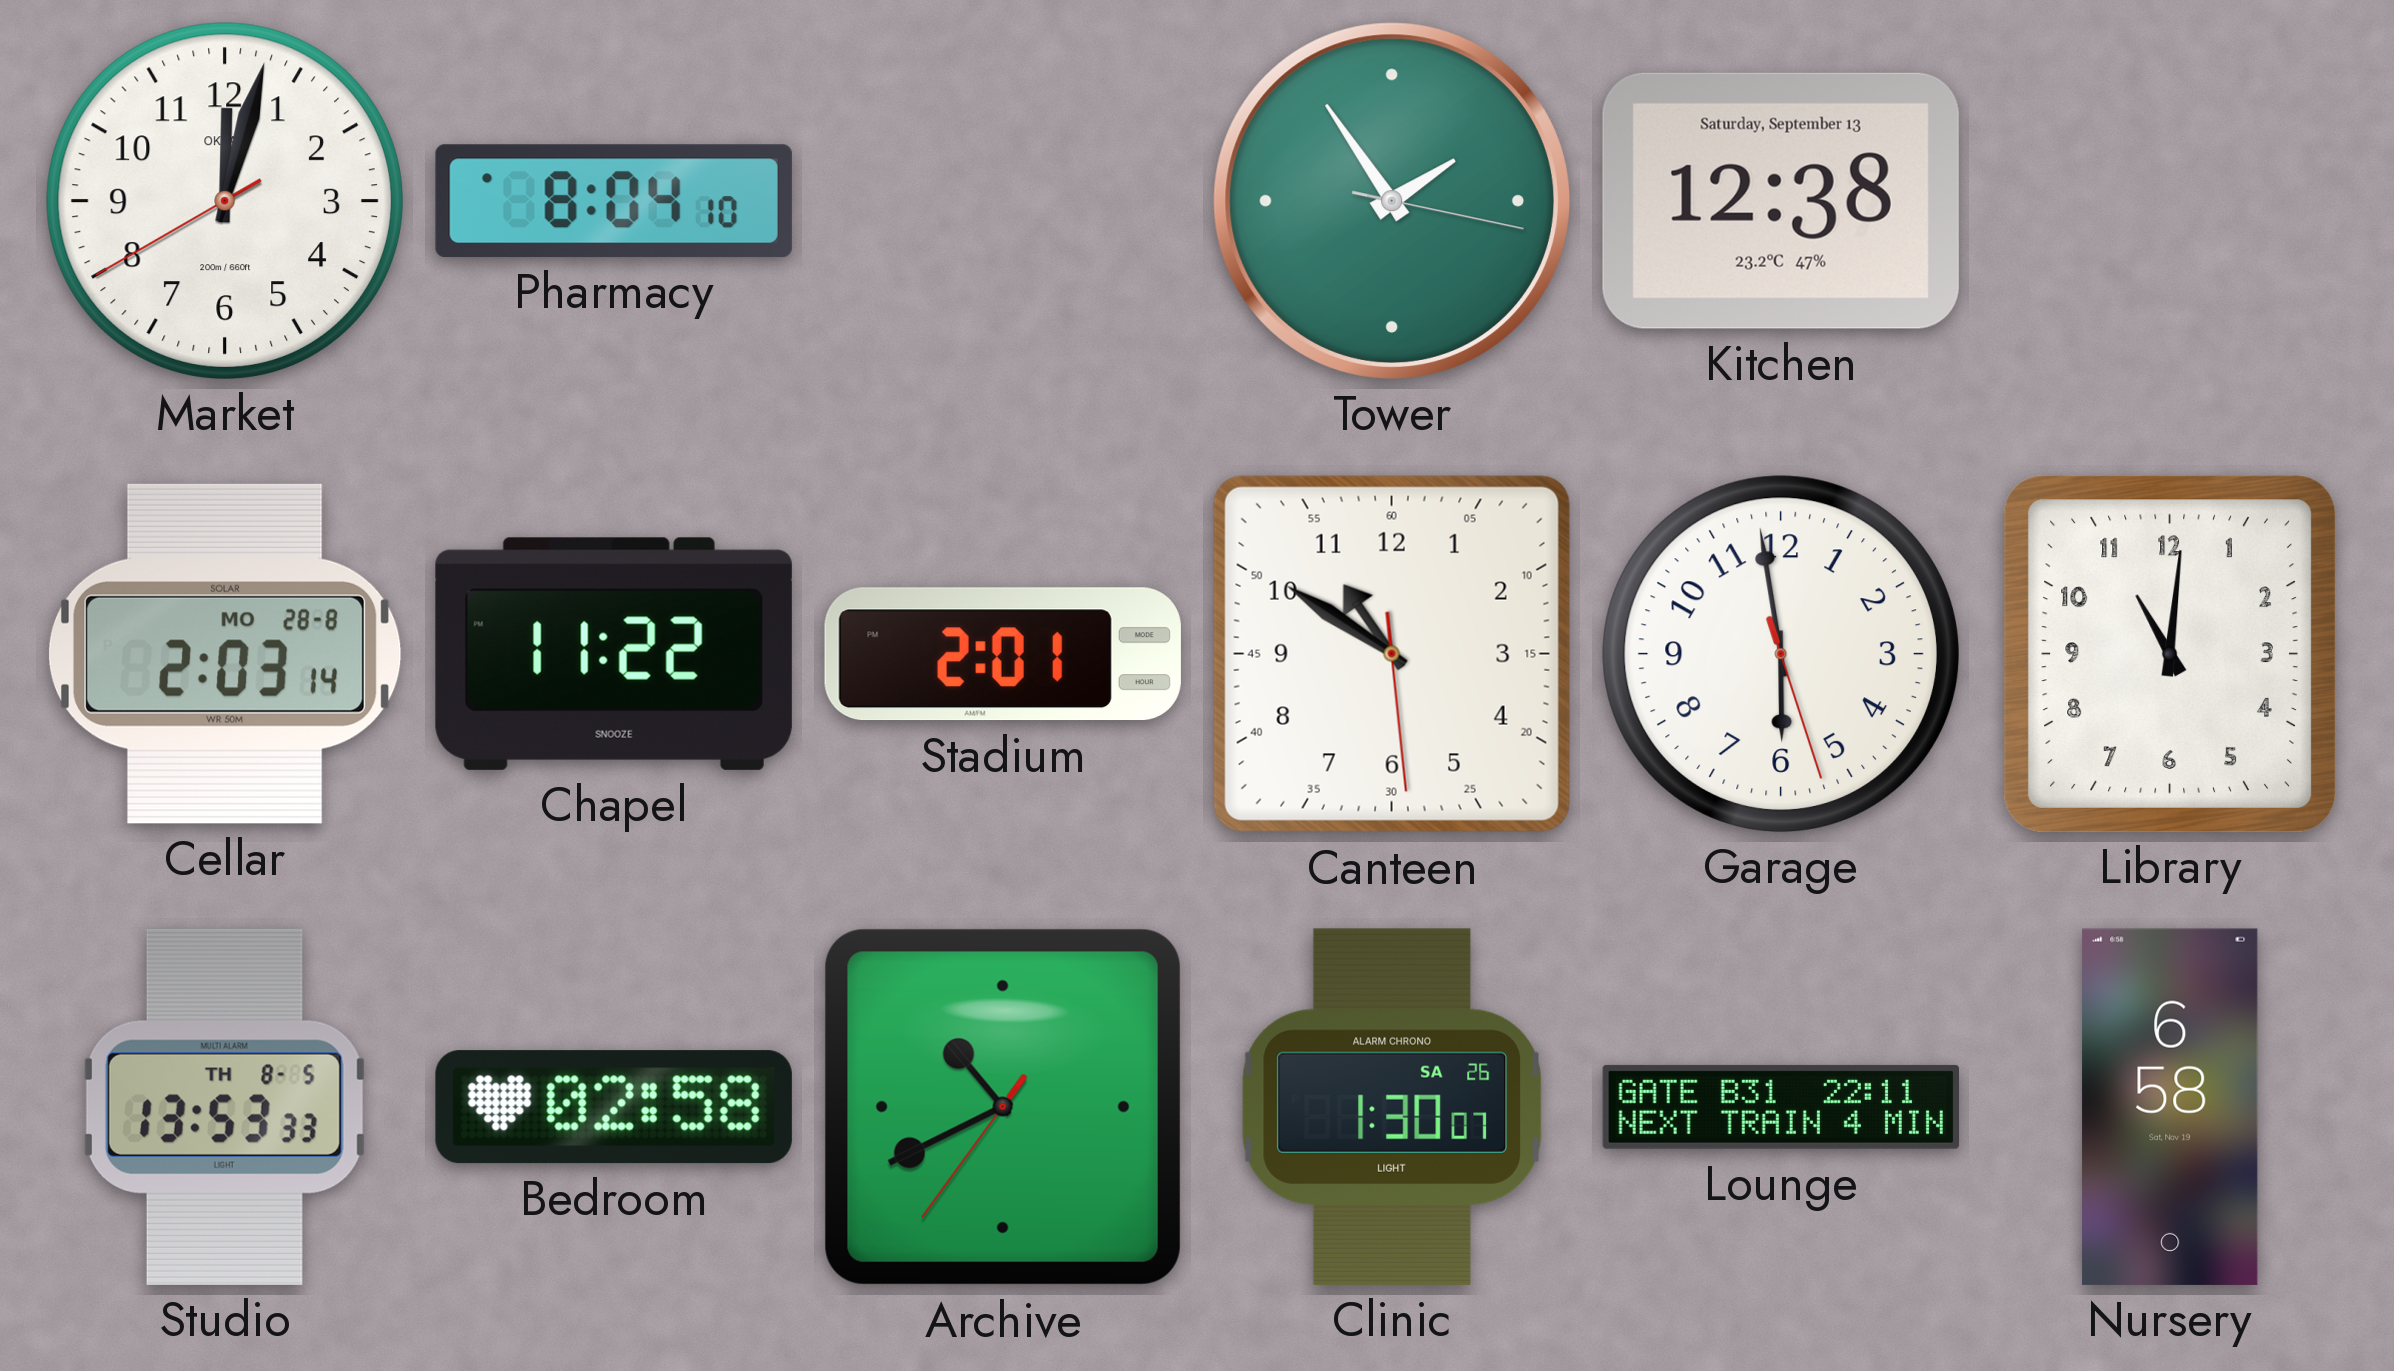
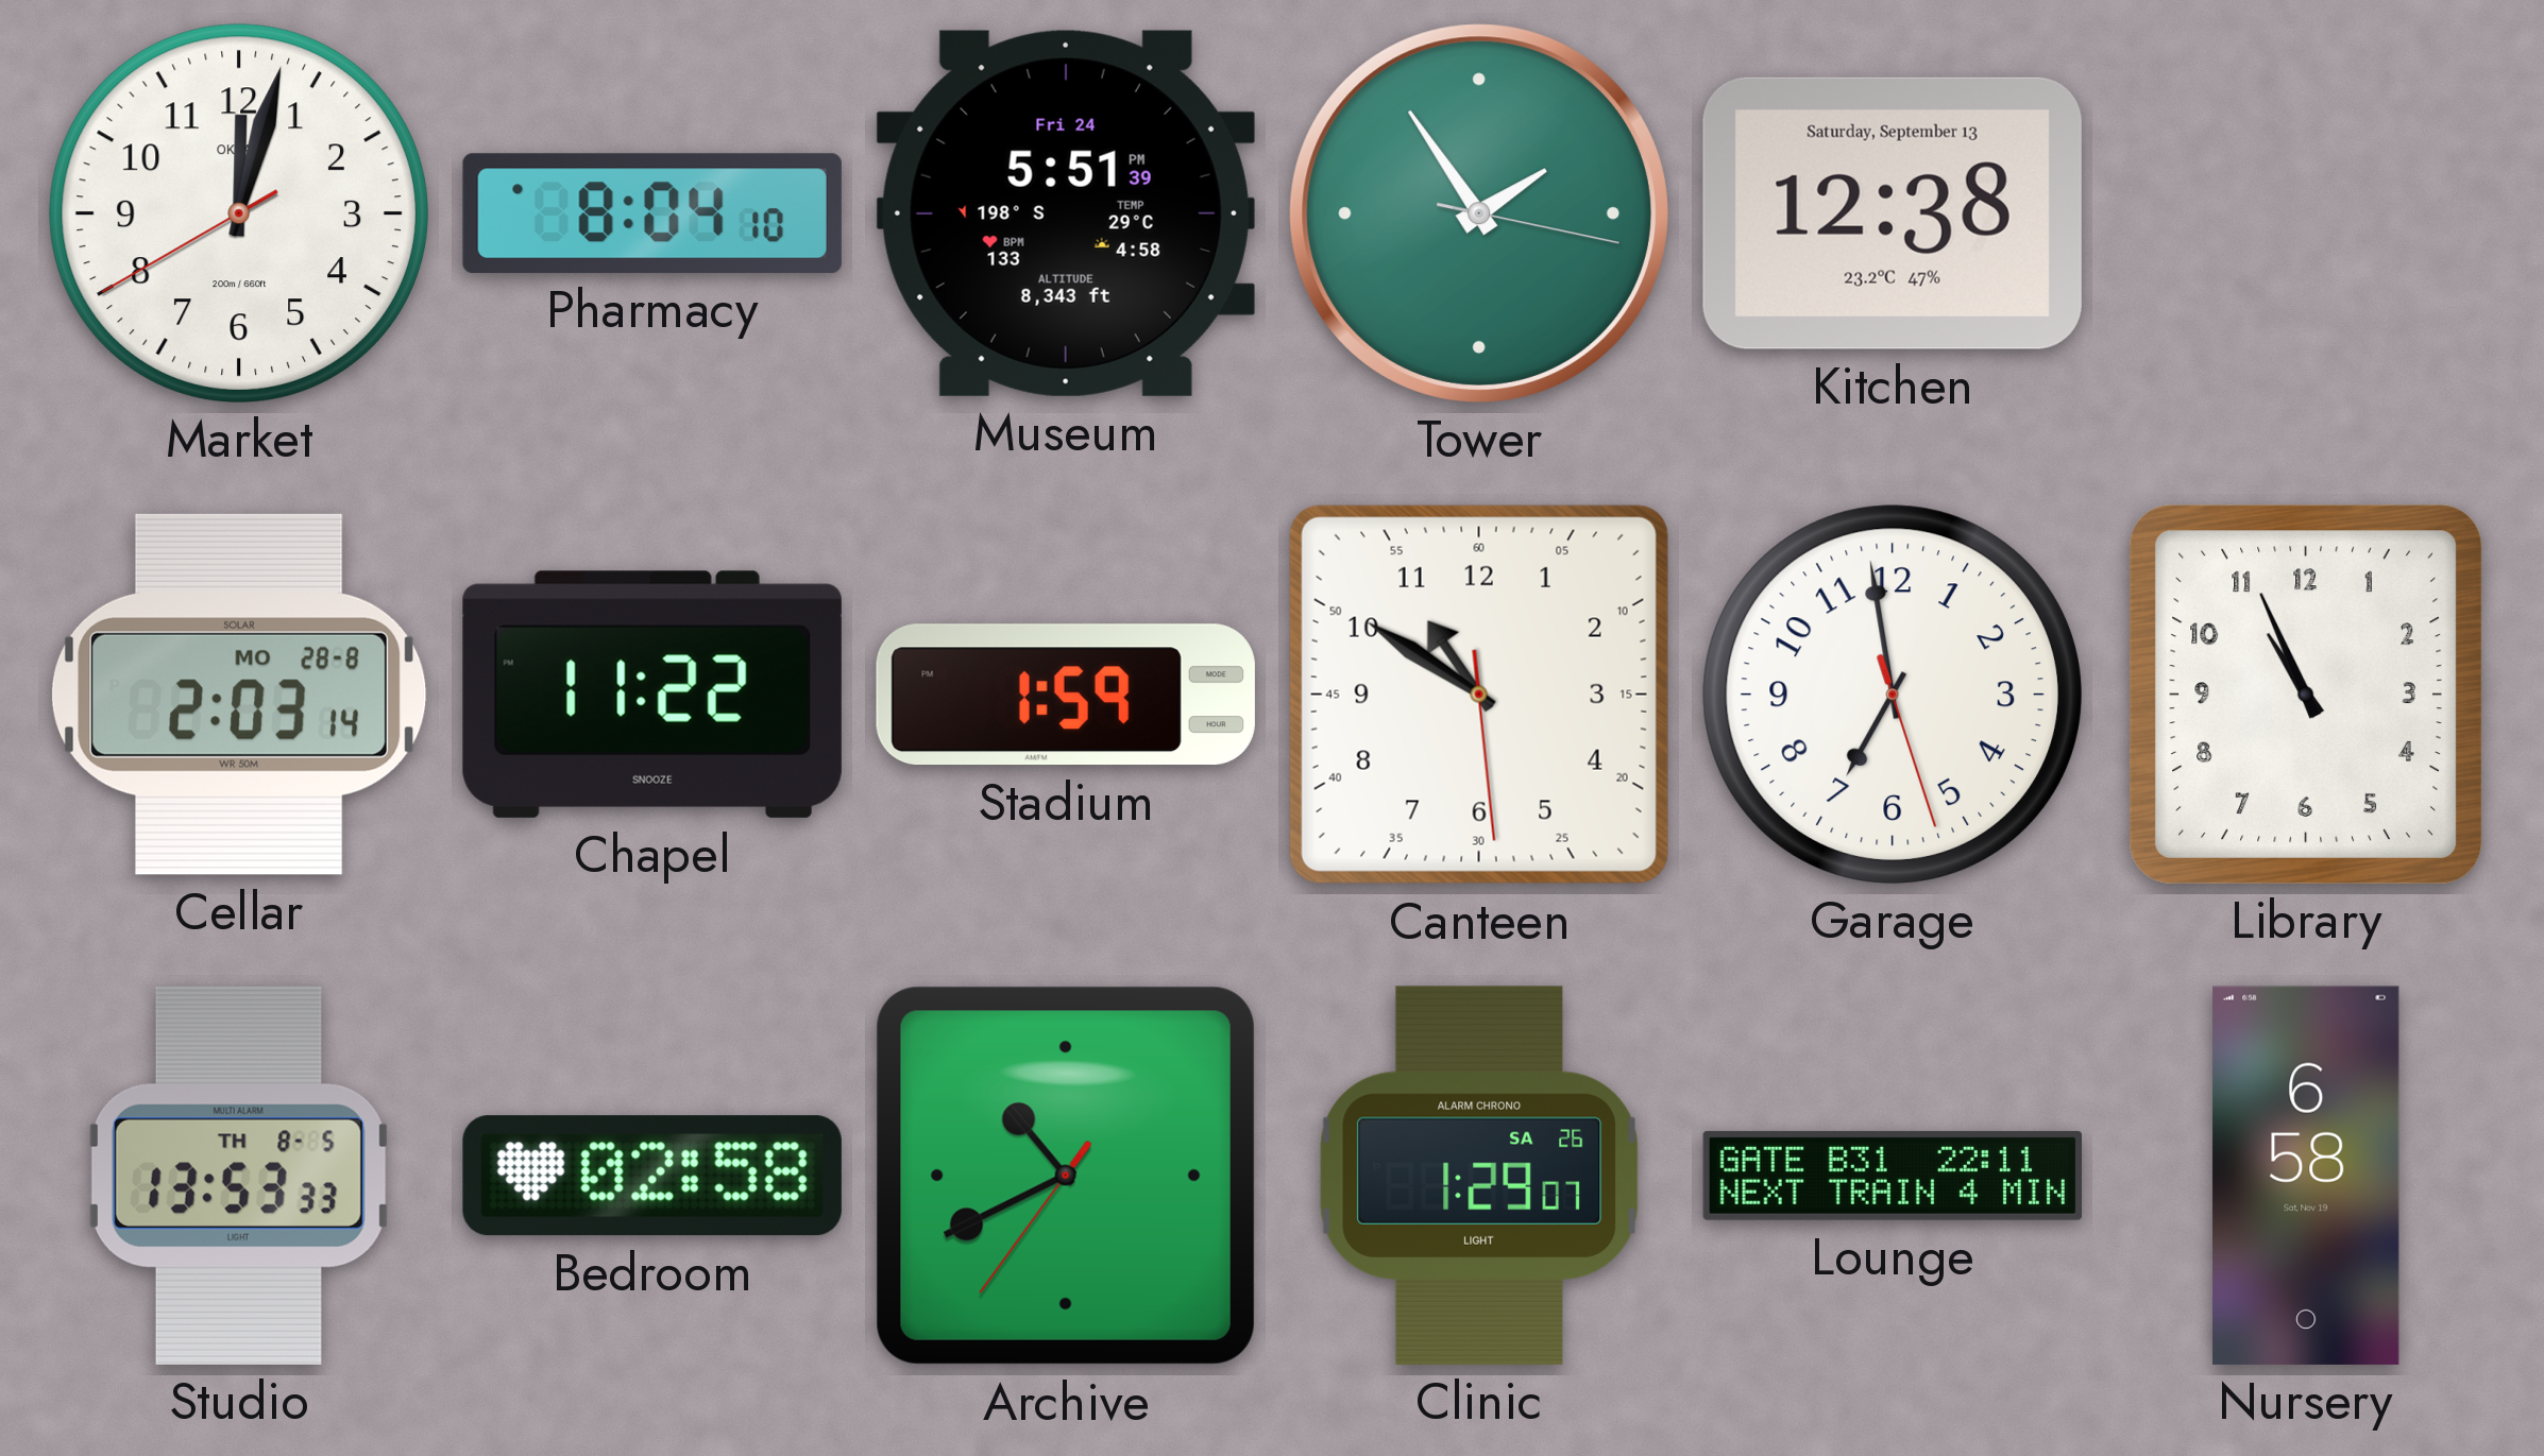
Museum: none -> 5:51 (1066, 213)
Stadium: 2:01 -> 1:59 (1066, 695)
Garage: 5:58 -> 6:58 (1893, 695)
Library: 11:01 -> 10:56 (2306, 695)
Clinic: 1:30 -> 1:29 (1479, 1176)
